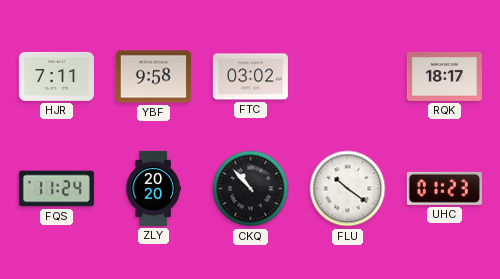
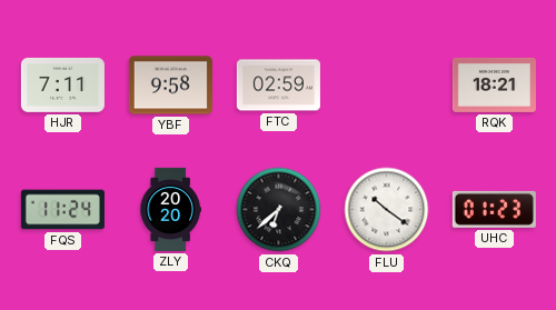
FTC: 03:02 -> 02:59 (278, 86)
RQK: 18:17 -> 18:21 (494, 84)
CKQ: 10:53 -> 6:38 (279, 210)
